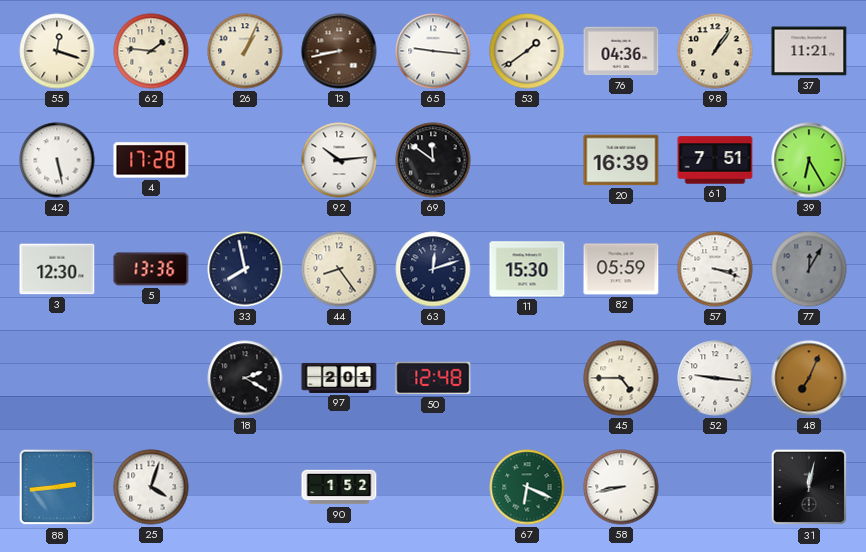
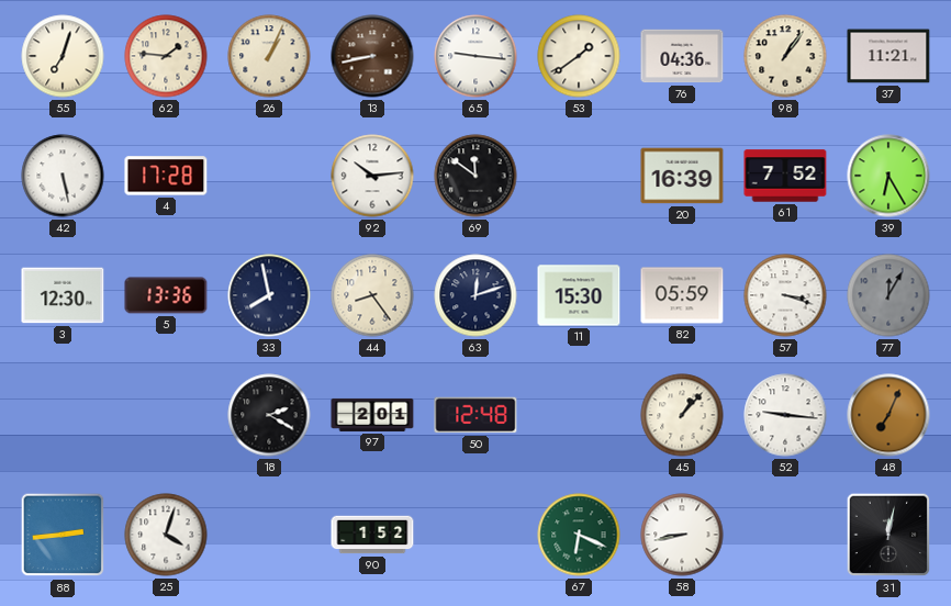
55: 12:18 -> 7:03 (63, 56)
61: 7:51 -> 7:52 (785, 176)
45: 4:45 -> 1:07 (682, 415)
